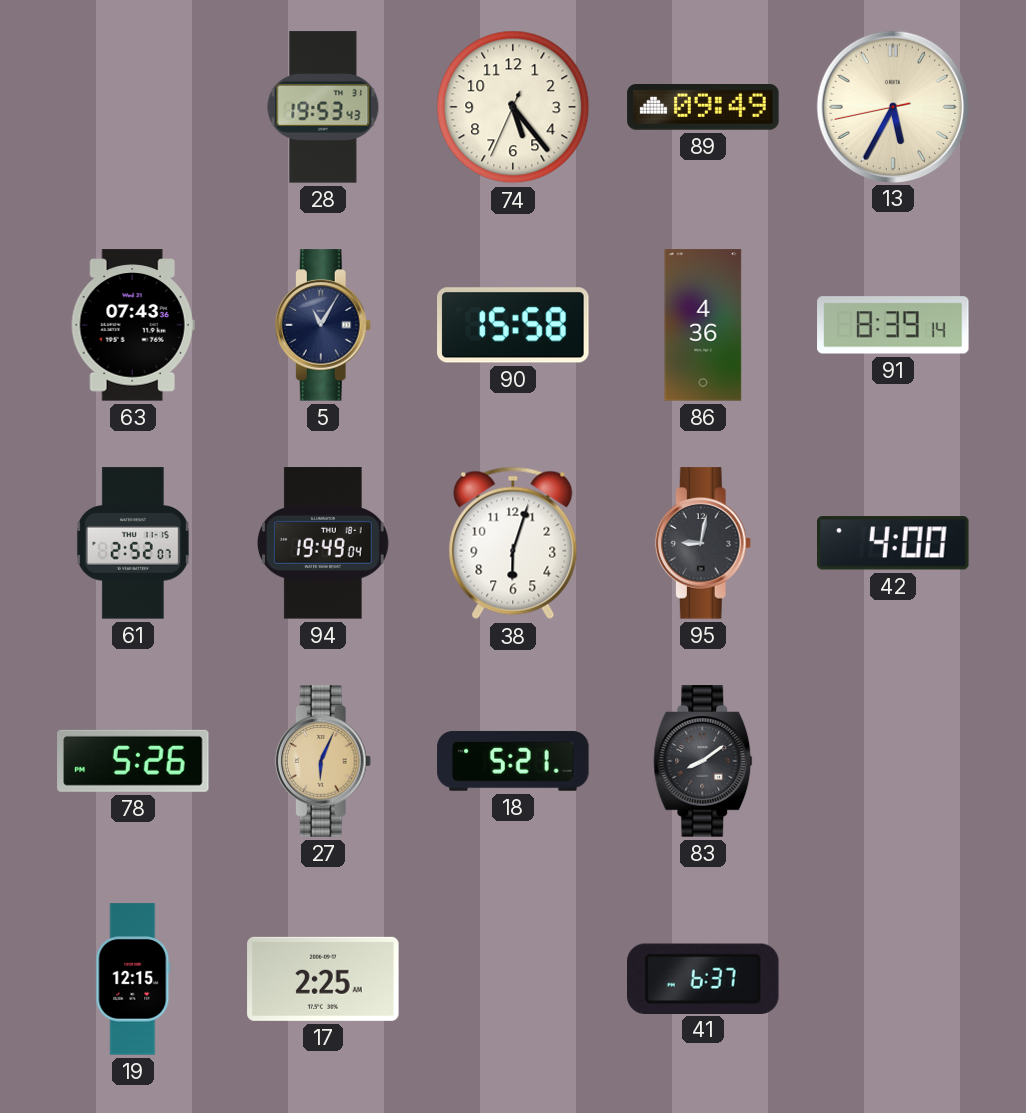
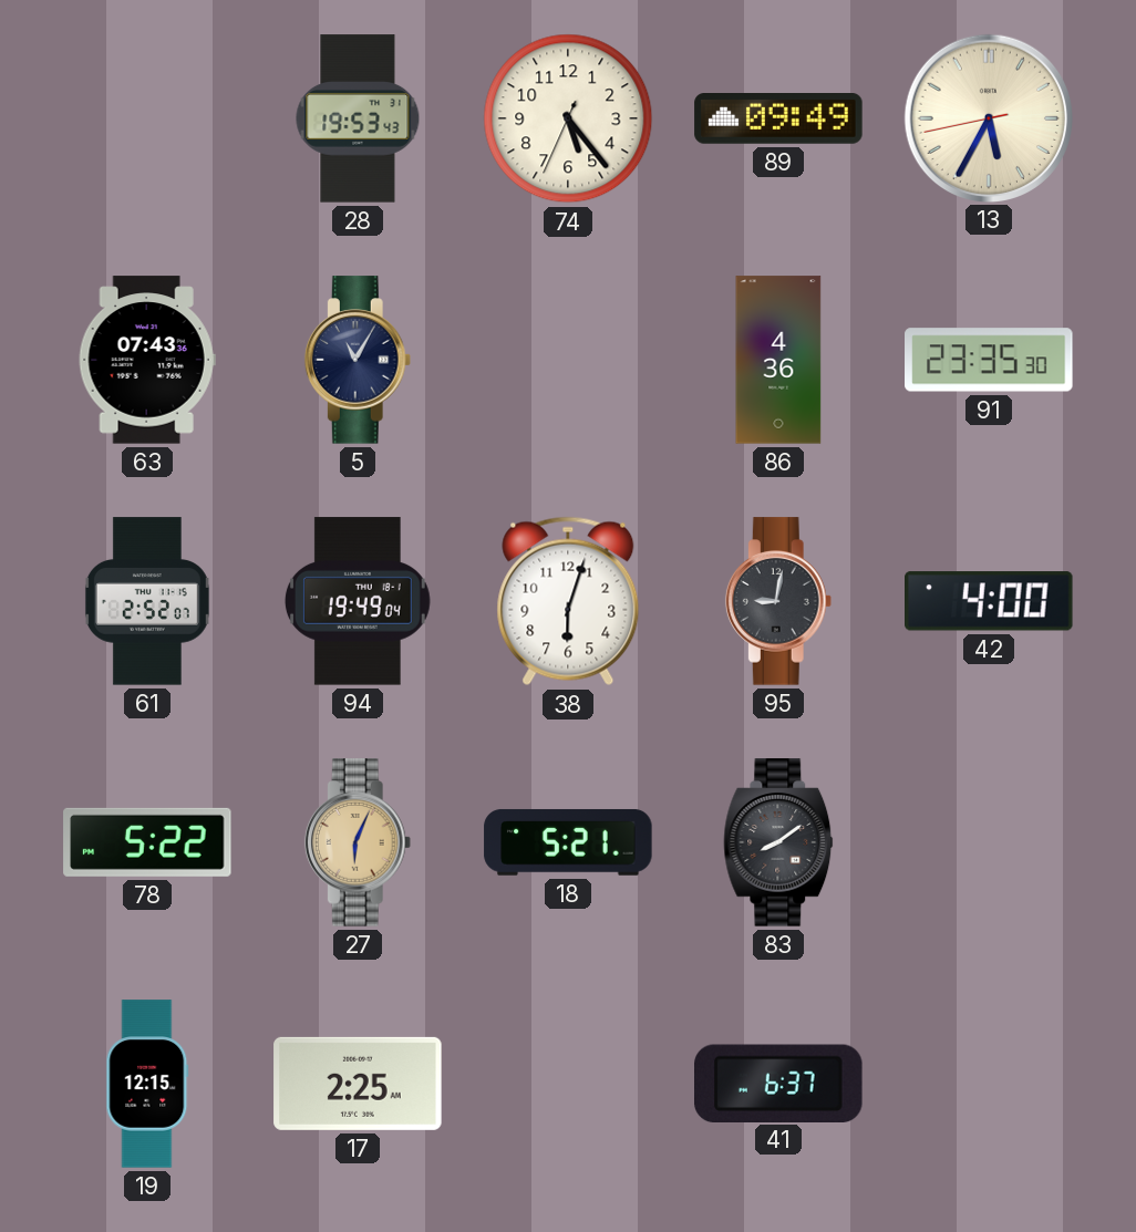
90: 15:58 -> none (513, 325)
91: 8:39 -> 23:35 (989, 360)
78: 5:26 -> 5:22 (147, 842)
